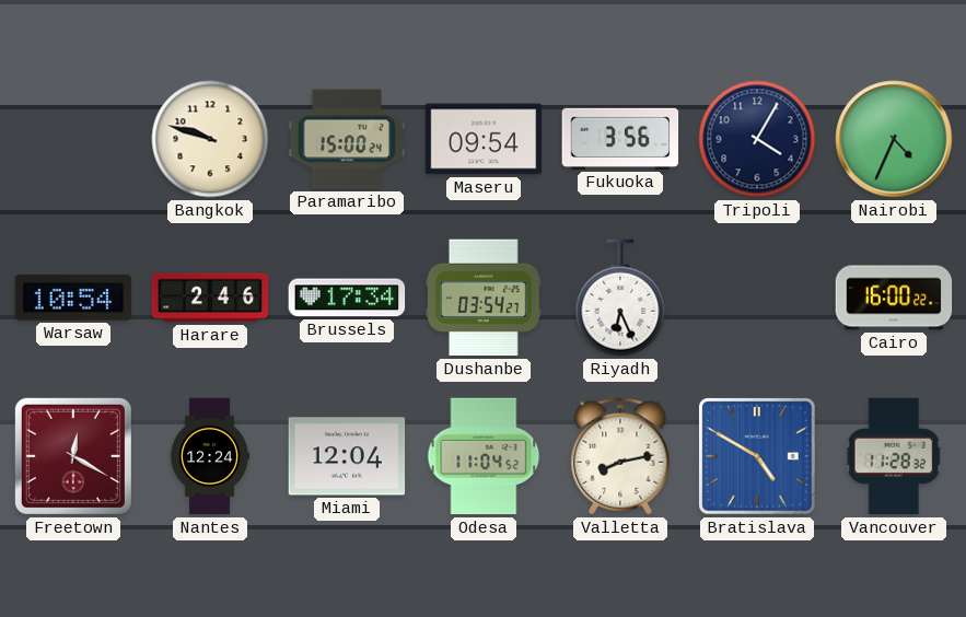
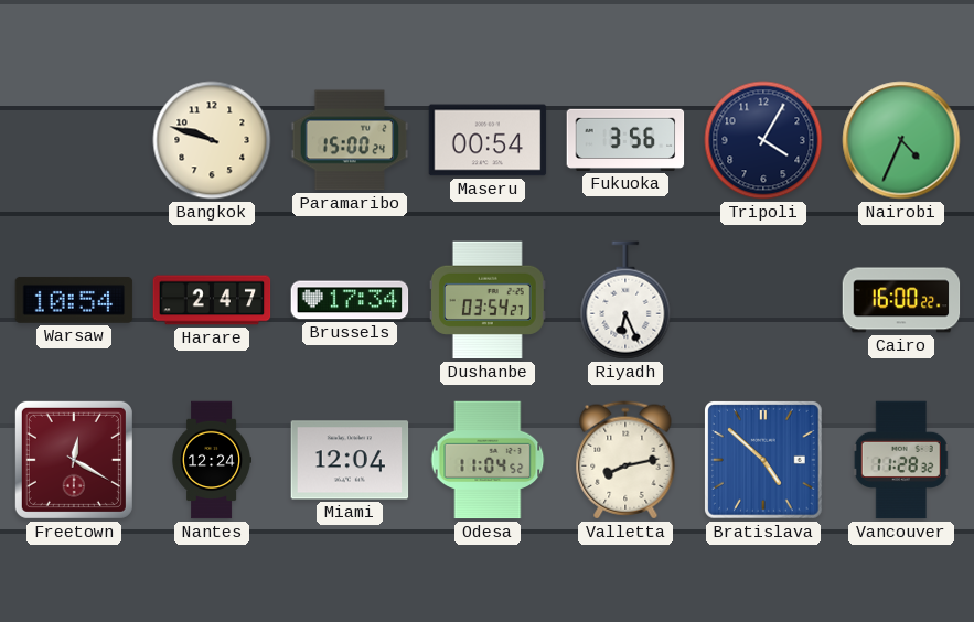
Maseru: 09:54 -> 00:54 (488, 140)
Harare: 2:46 -> 2:47 (212, 300)
Bratislava: 4:50 -> 4:52 (764, 461)
